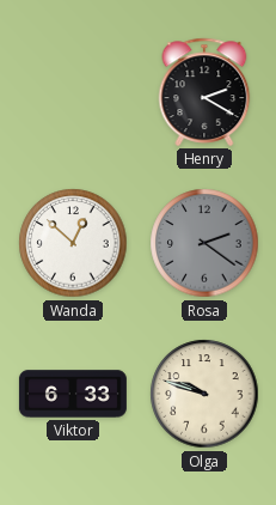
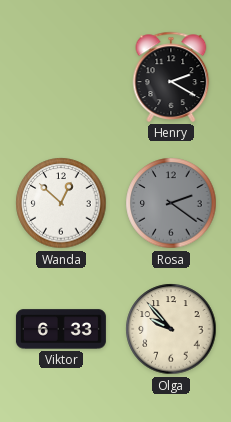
Olga: 9:48 -> 9:53 (171, 329)
